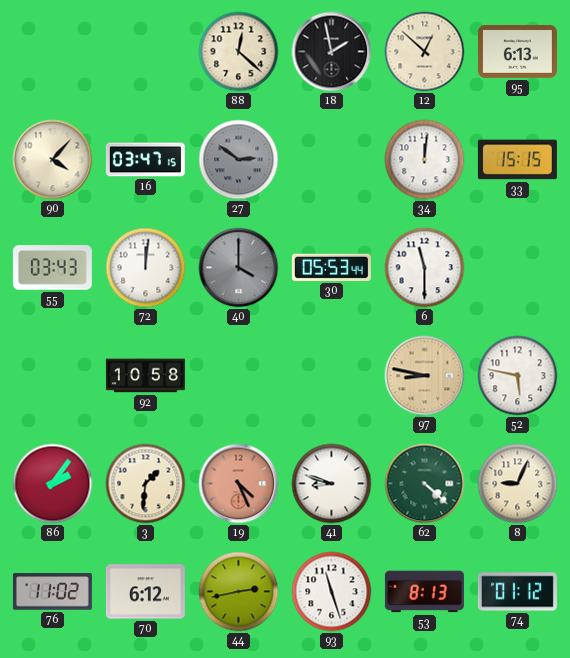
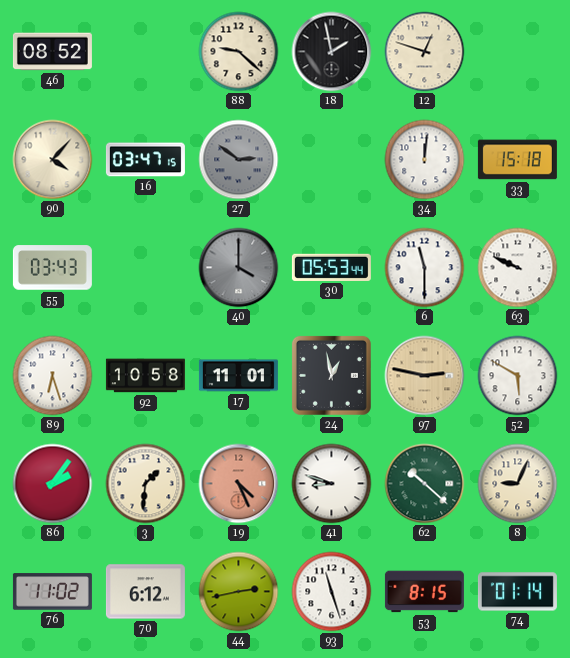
46: none -> 08:52 (52, 52)
88: 12:22 -> 9:22 (239, 52)
12: 12:52 -> 12:48 (425, 52)
95: 6:13 -> none (517, 51)
33: 15:15 -> 15:18 (517, 160)
72: 12:01 -> none (146, 268)
63: none -> 9:49 (518, 268)
89: none -> 6:27 (53, 376)
17: none -> 11:01 (238, 376)
24: none -> 12:58 (331, 375)
97: 8:47 -> 2:47 (425, 376)
52: 5:47 -> 5:50 (518, 376)
62: 4:22 -> 10:22 (425, 484)
53: 8:13 -> 8:15 (424, 592)
74: 01:12 -> 01:14 (517, 592)
